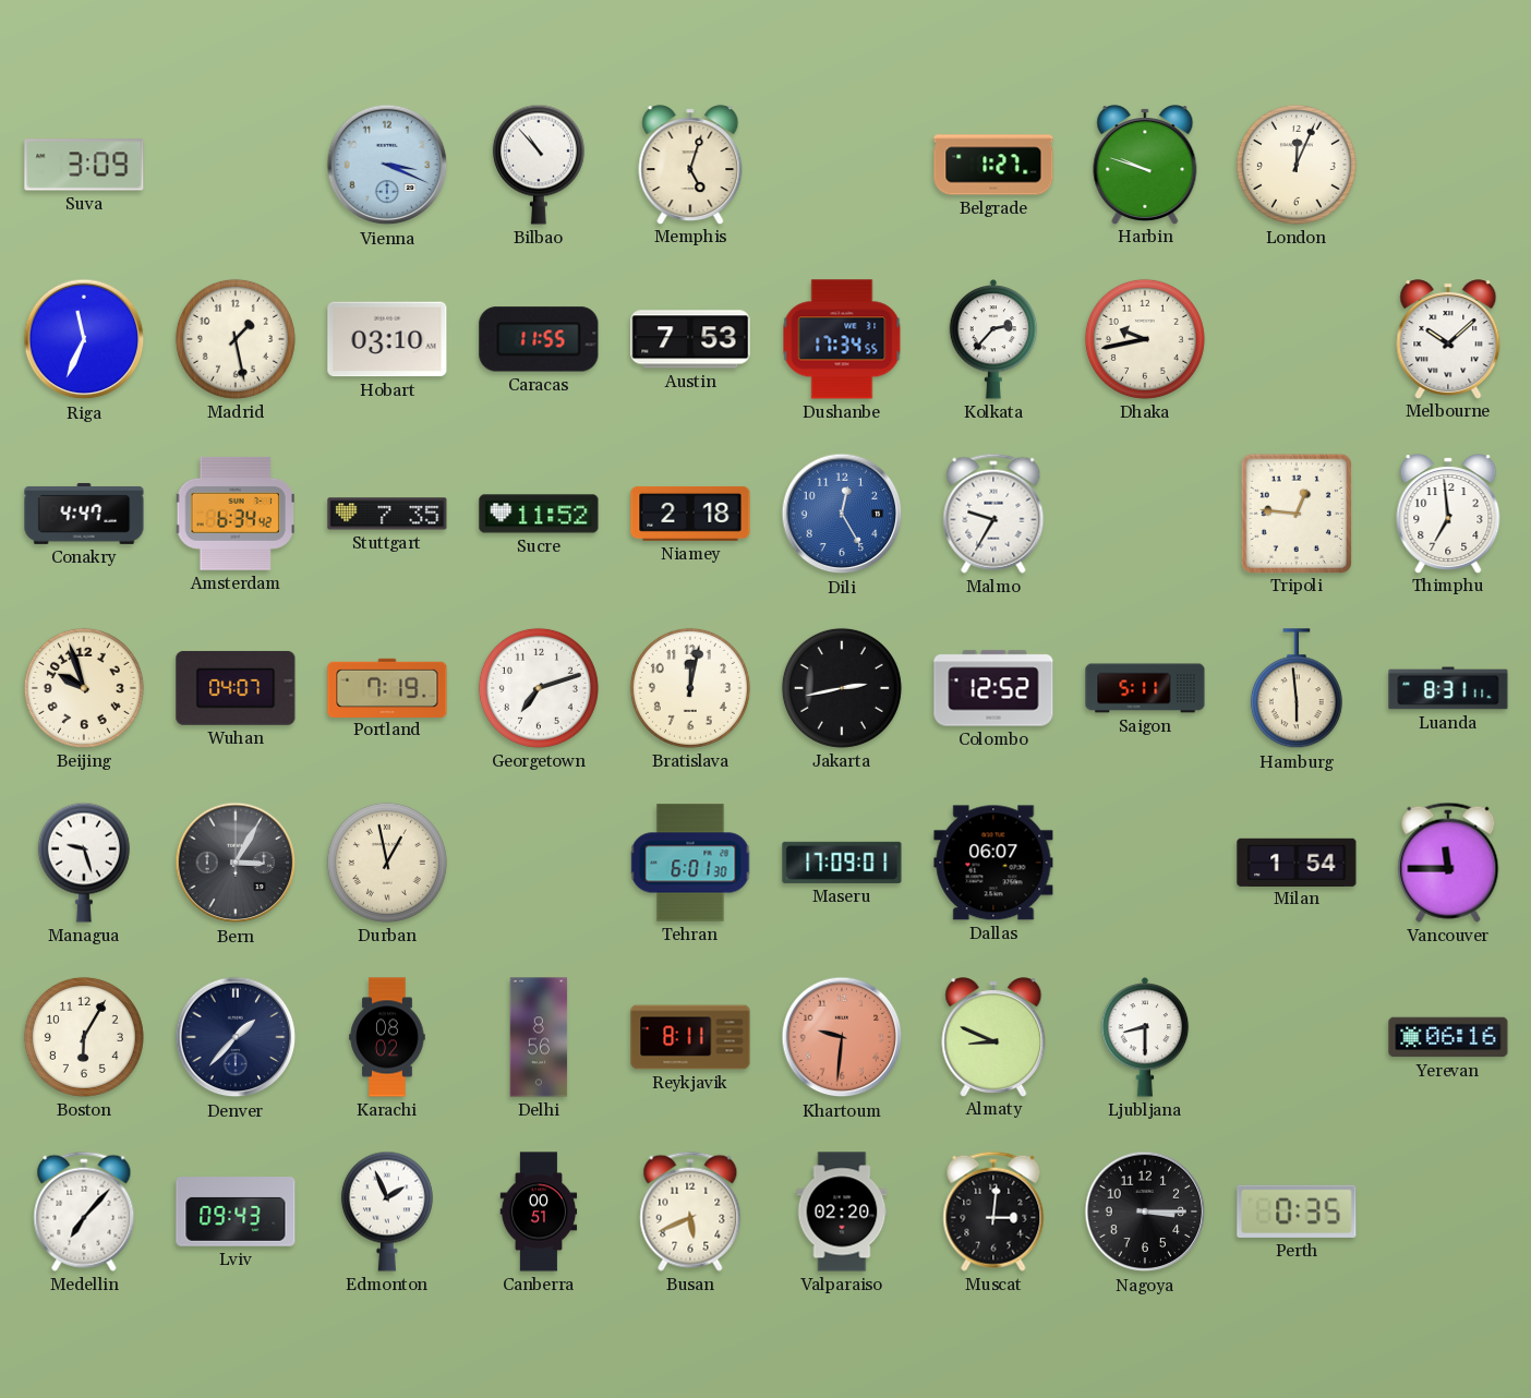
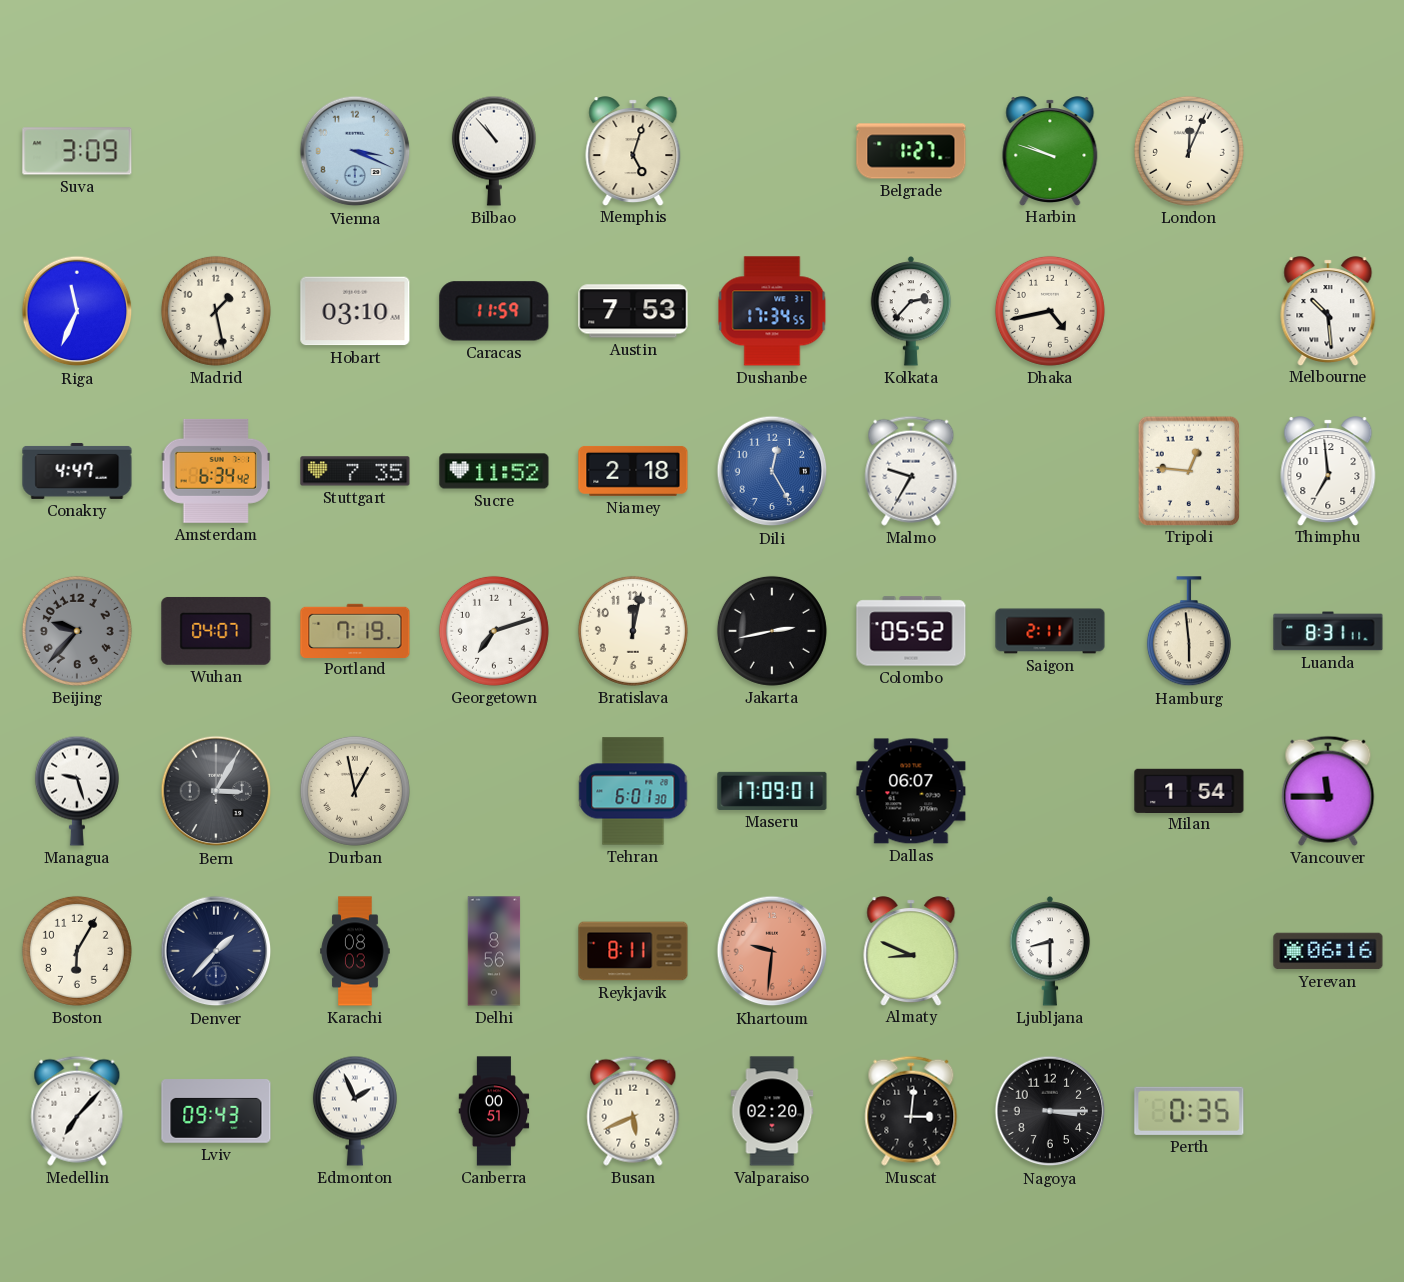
Caracas: 11:55 -> 11:59 (494, 311)
Dhaka: 9:43 -> 4:43 (1050, 311)
Melbourne: 10:08 -> 10:29 (1328, 311)
Beijing: 9:57 -> 9:37 (77, 631)
Beijing dial: cream -> grey (77, 631)
Colombo: 12:52 -> 05:52 (911, 631)
Saigon: 5:11 -> 2:11 (1050, 631)
Karachi: 08:02 -> 08:03 (355, 951)
